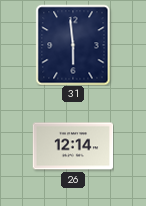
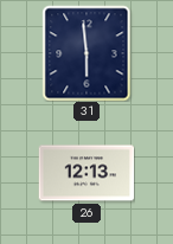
26: 12:14 -> 12:13 (86, 173)
